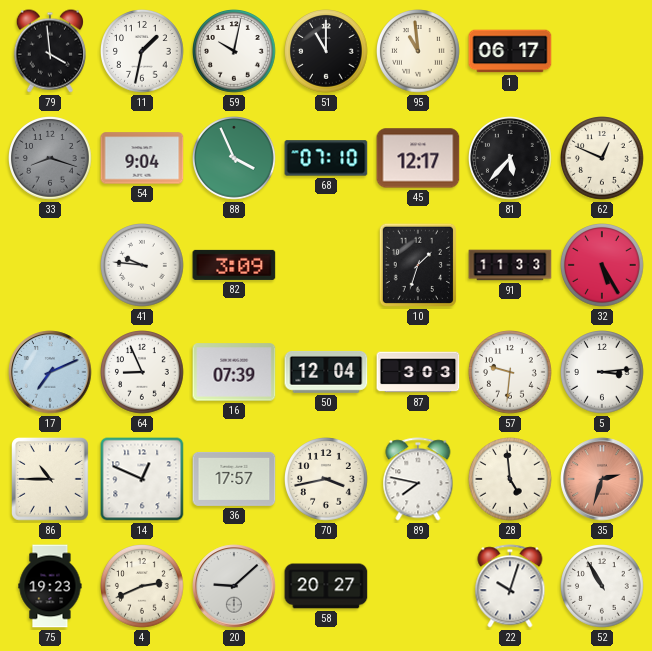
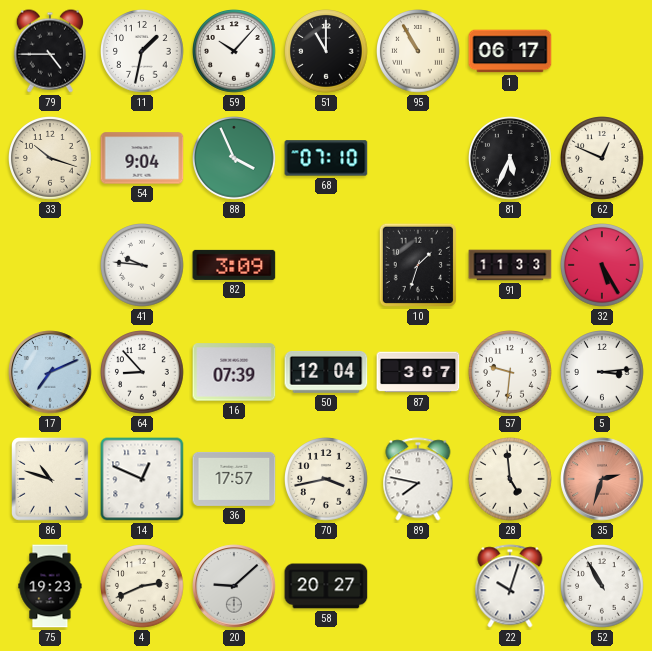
79: 3:59 -> 4:45 (50, 51)
59: 10:02 -> 10:07 (234, 51)
95: 10:59 -> 10:55 (418, 51)
33: 8:18 -> 10:18 (50, 158)
33 dial: grey -> cream (50, 158)
45: 12:17 -> none (418, 158)
81: 5:37 -> 5:34 (510, 158)
64: 8:56 -> 8:53 (142, 372)
87: 3:03 -> 3:07 (418, 372)
86: 10:45 -> 10:48 (51, 479)
